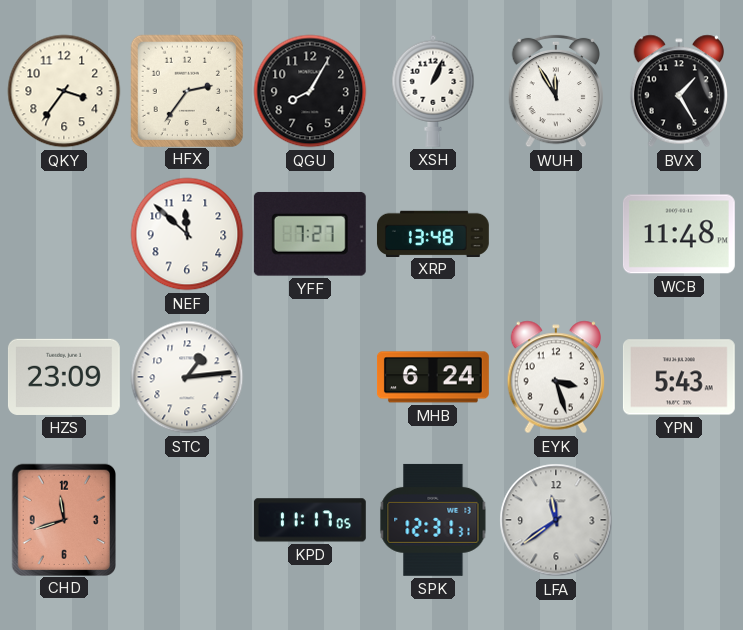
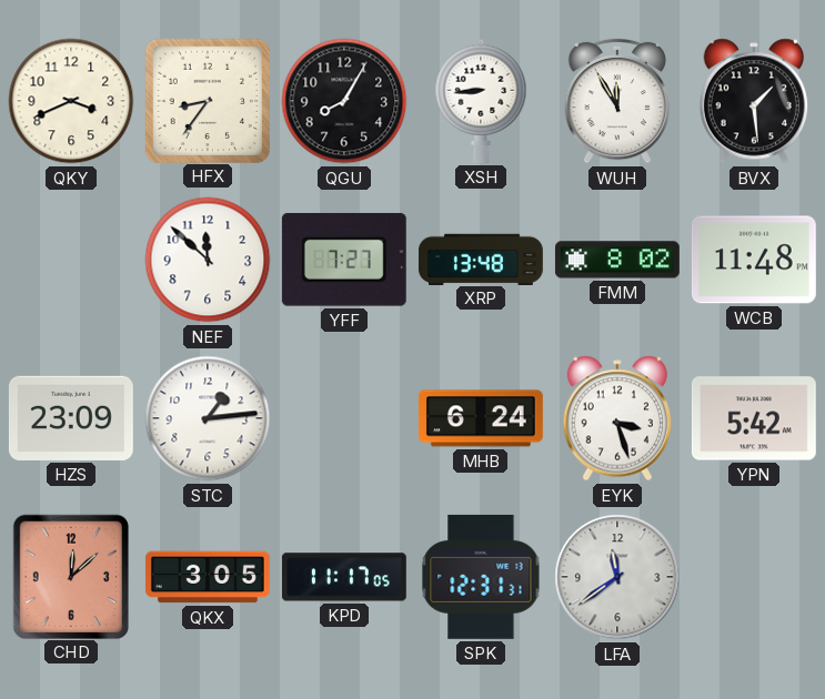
QKY: 3:36 -> 3:41 (71, 101)
HFX: 2:36 -> 8:36 (207, 100)
XSH: 1:04 -> 8:44 (481, 101)
BVX: 1:25 -> 1:29 (753, 101)
FMM: none -> 8:02 (617, 260)
YPN: 5:43 -> 5:42 (754, 418)
CHD: 11:42 -> 12:08 (70, 576)
QKX: none -> 3:05 (208, 577)
